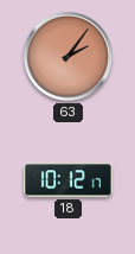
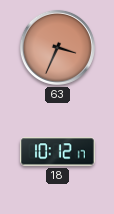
63: 2:06 -> 3:34 (57, 47)
